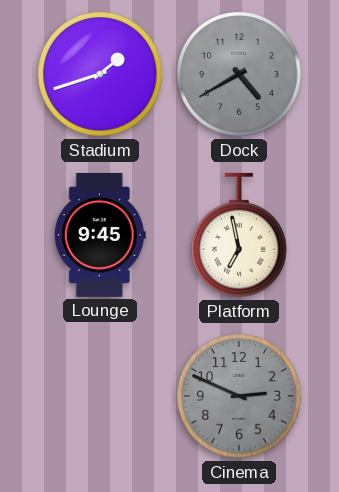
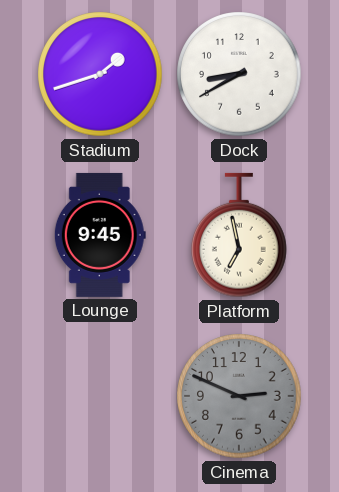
Dock: 4:40 -> 8:40 (239, 74)
Dock dial: grey -> white (239, 74)
